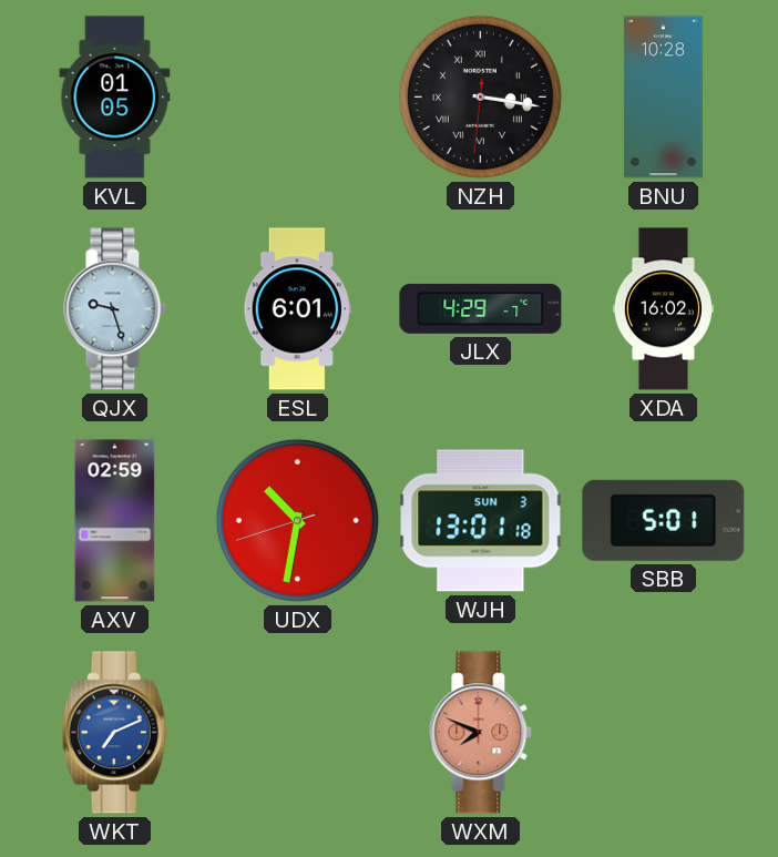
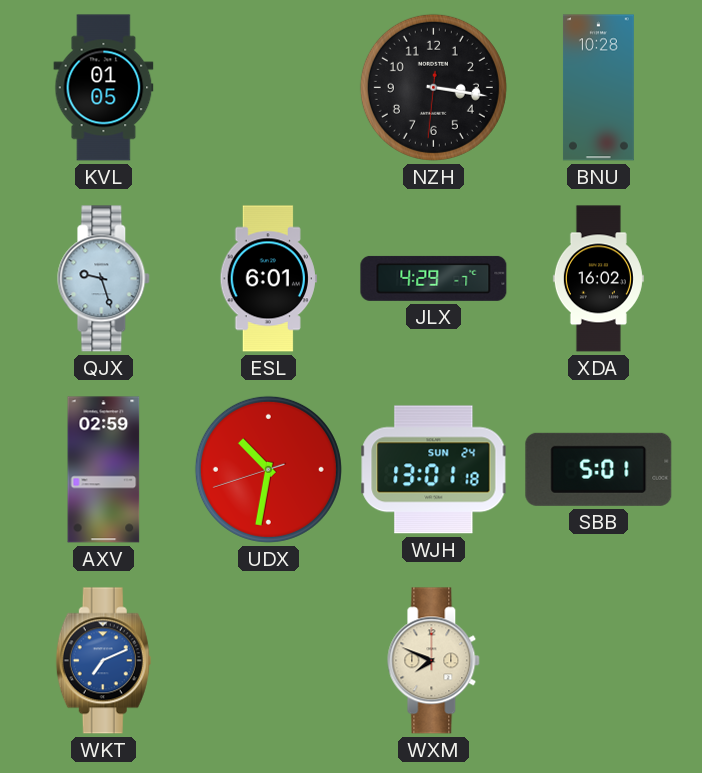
NZH numerals: Roman -> Arabic (433, 87)
WJH date: SUN 3 -> SUN 24 (434, 470)
WXM dial: salmon -> cream (434, 661)
